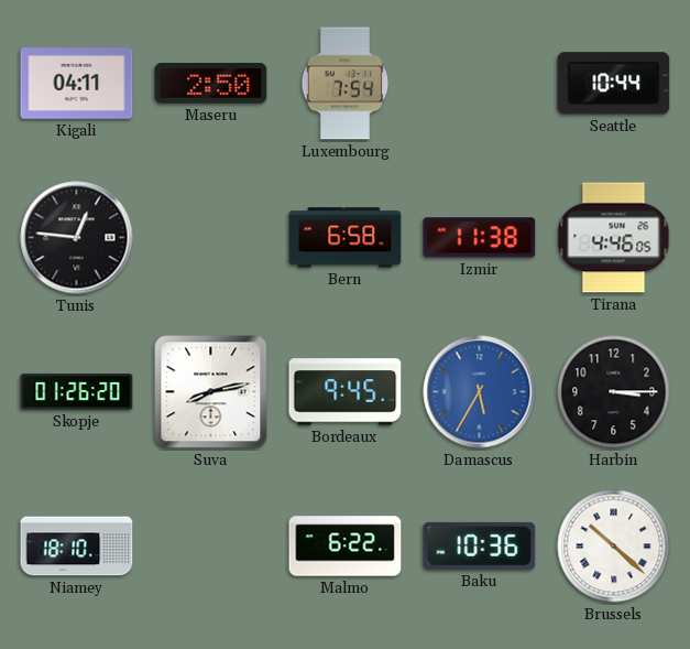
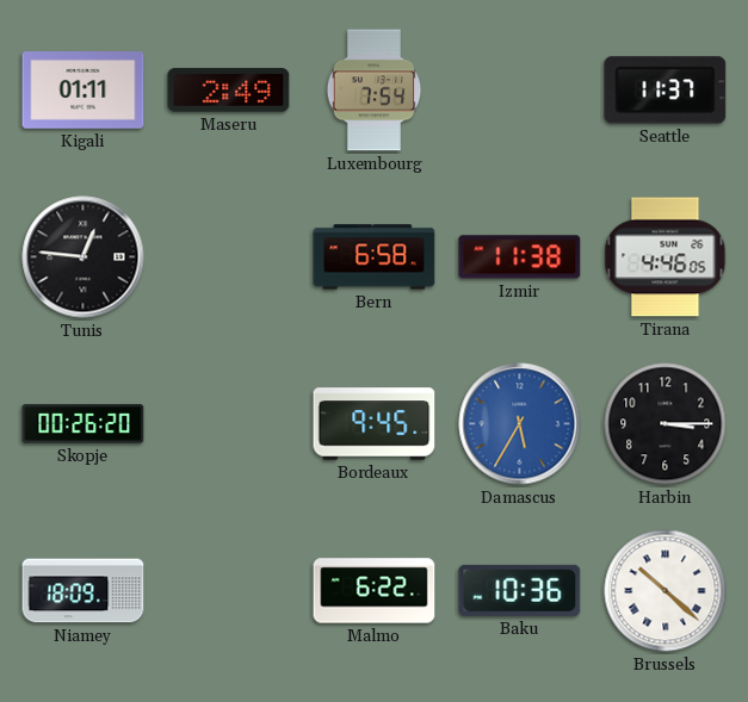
Kigali: 04:11 -> 01:11 (84, 91)
Maseru: 2:50 -> 2:49 (229, 91)
Seattle: 10:44 -> 11:37 (666, 91)
Skopje: 01:26 -> 00:26 (84, 424)
Suva: 8:13 -> none (211, 392)
Niamey: 18:10 -> 18:09 (84, 591)
